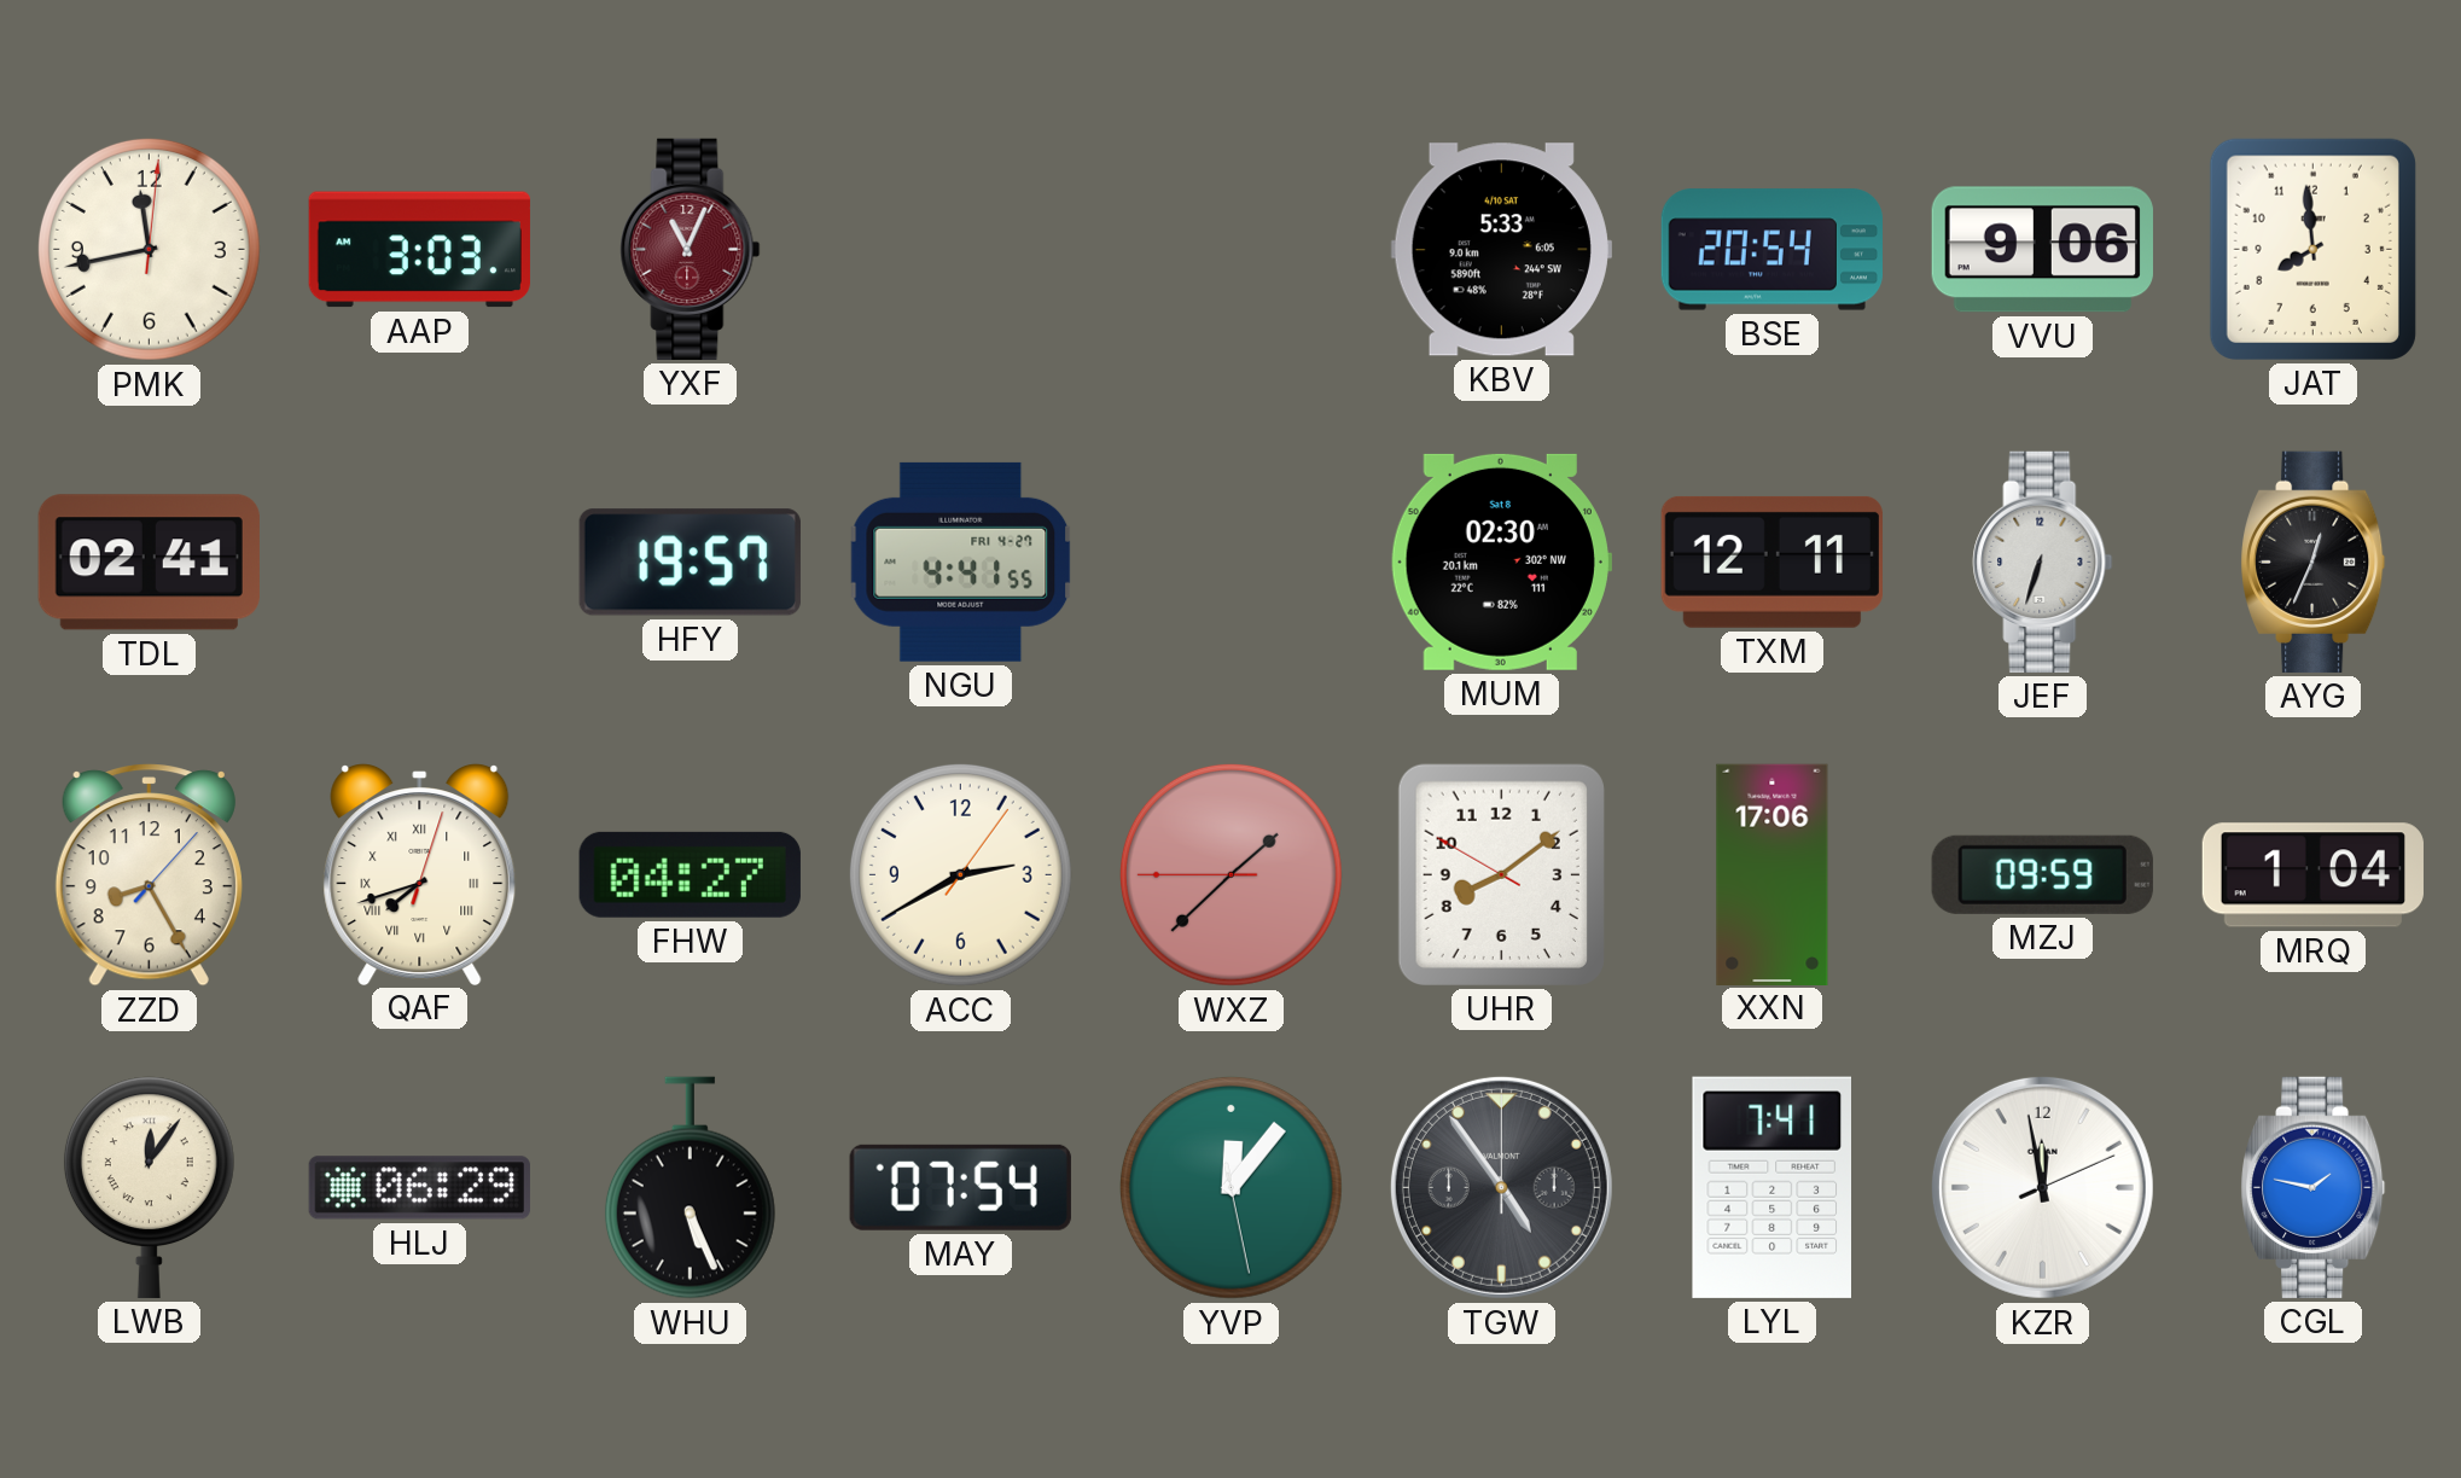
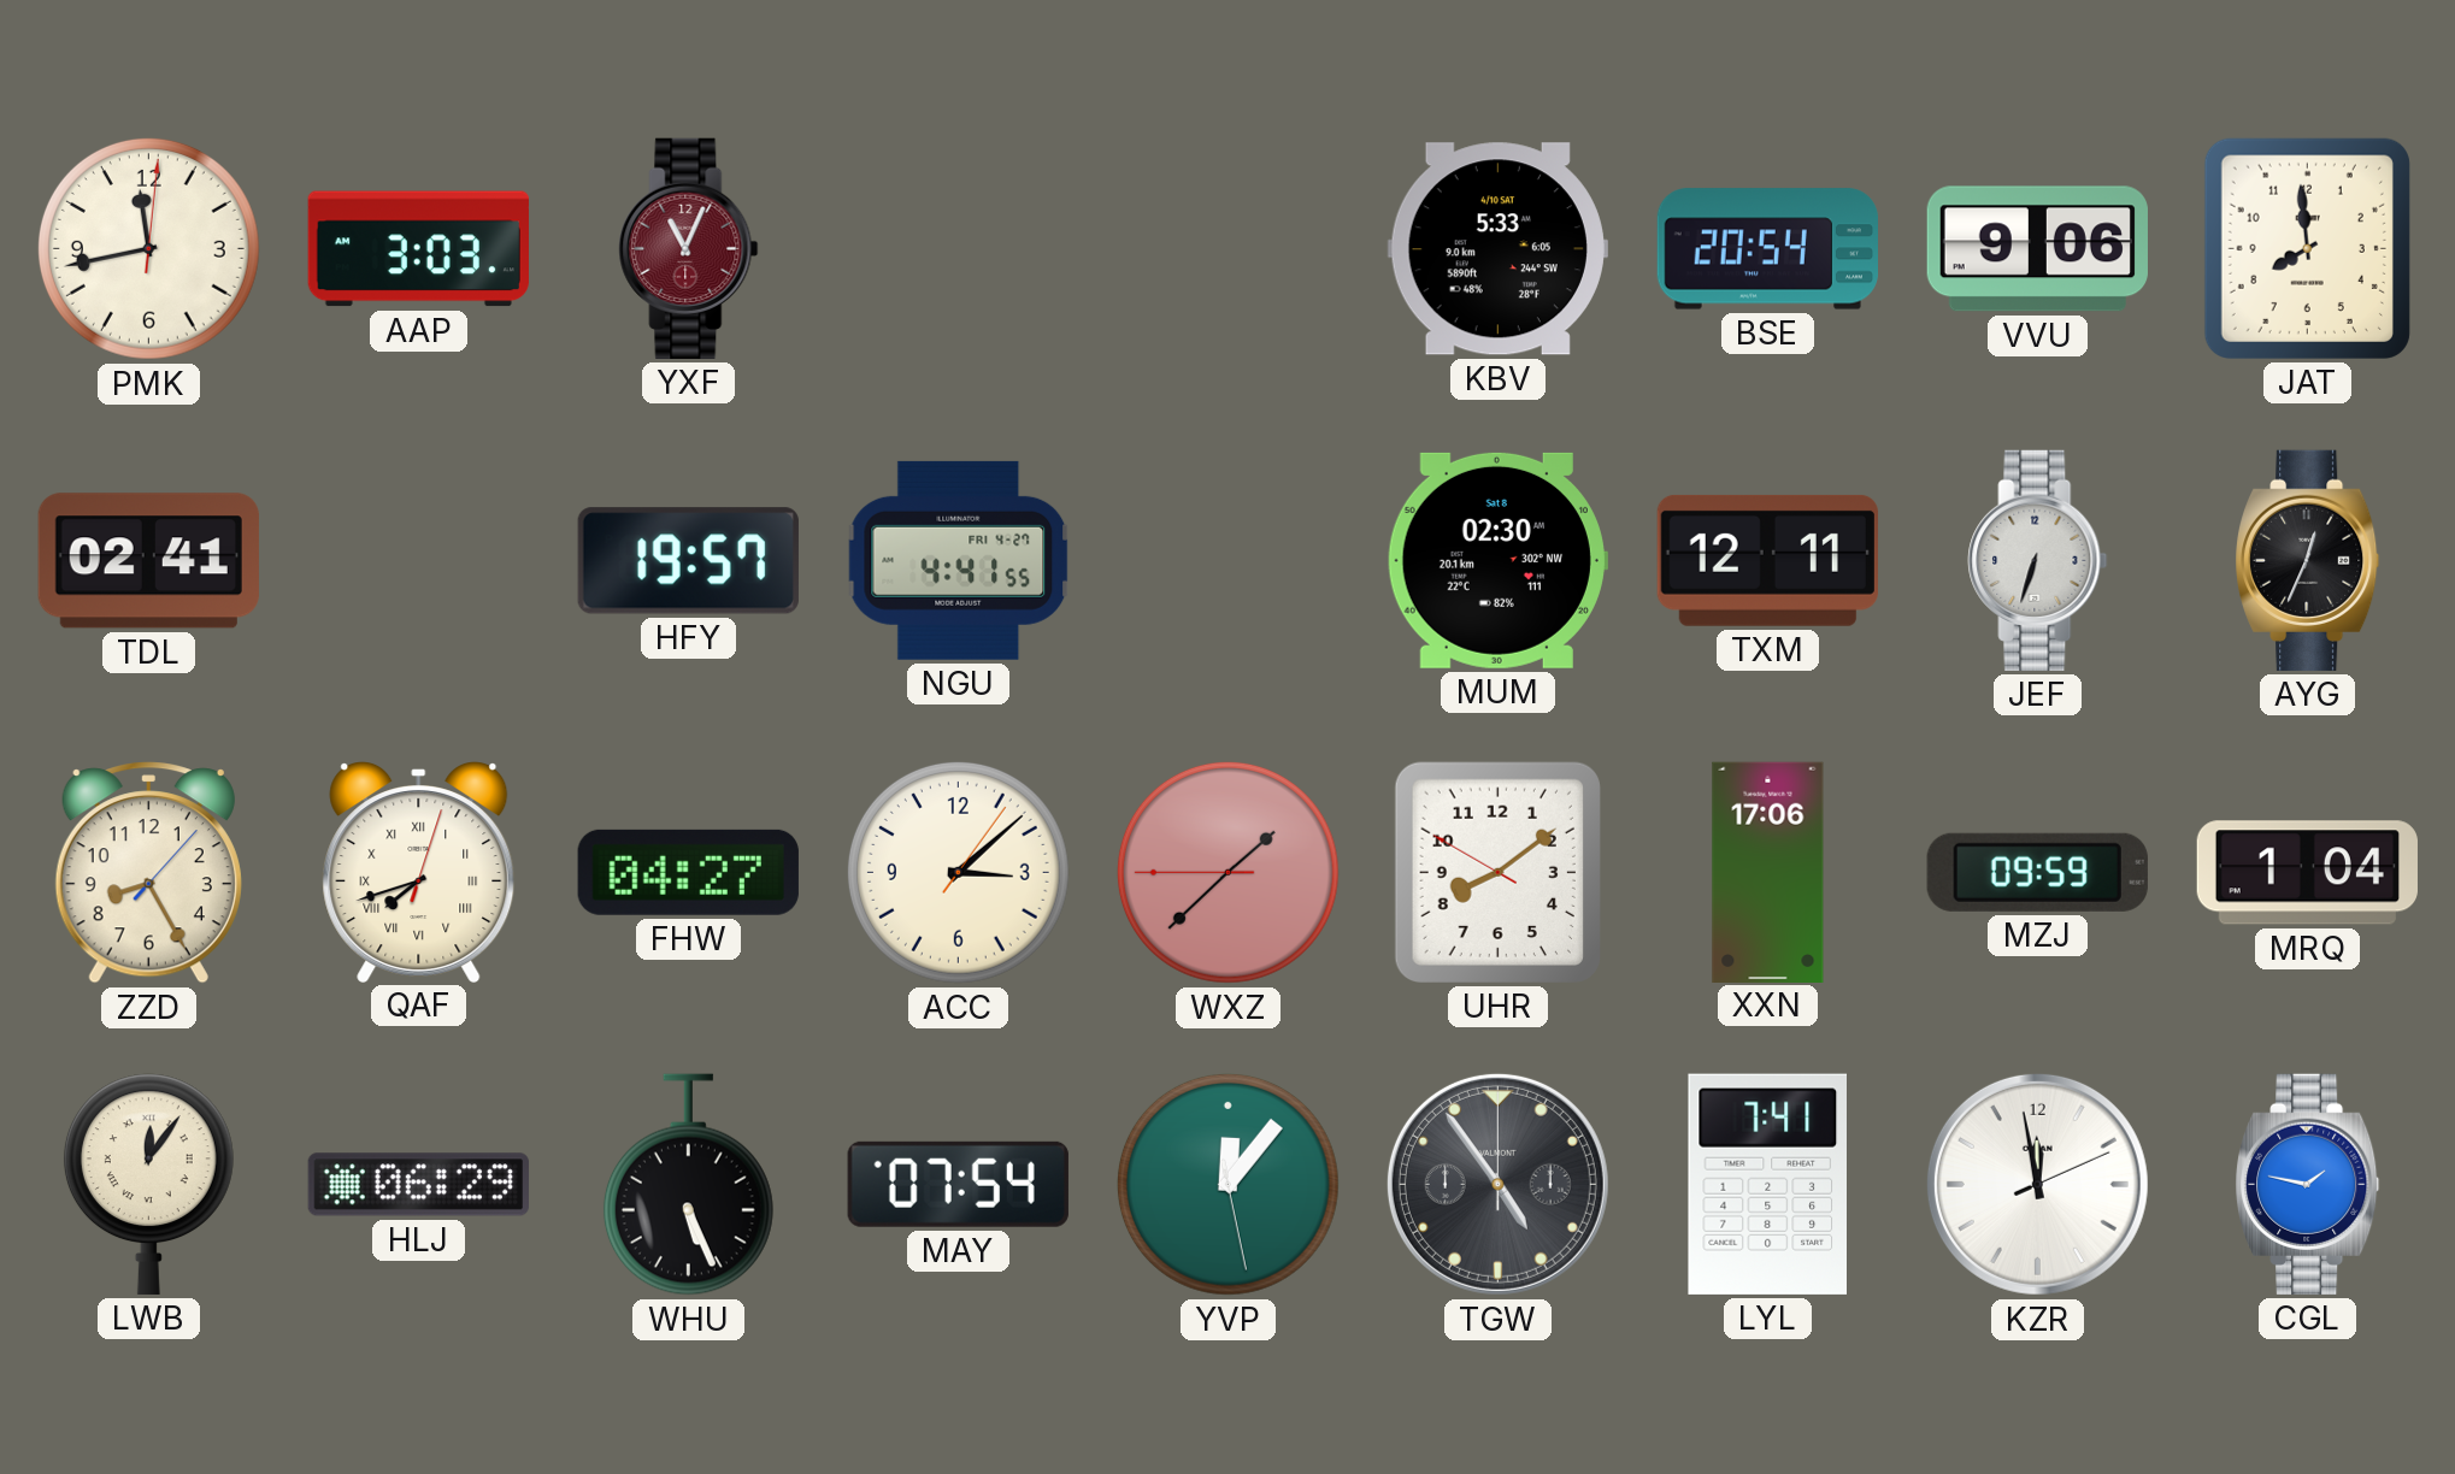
ACC: 2:40 -> 3:08 (958, 872)
